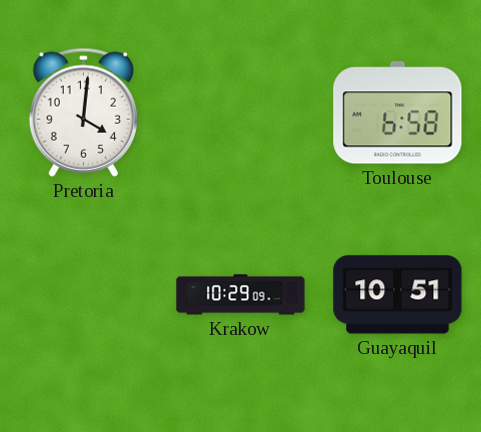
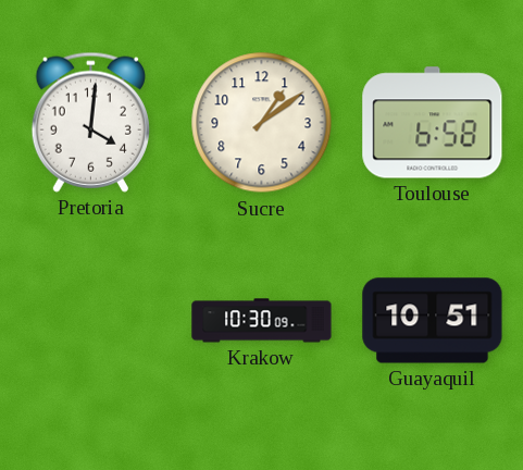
Sucre: none -> 1:09 (262, 123)
Krakow: 10:29 -> 10:30 (262, 321)
